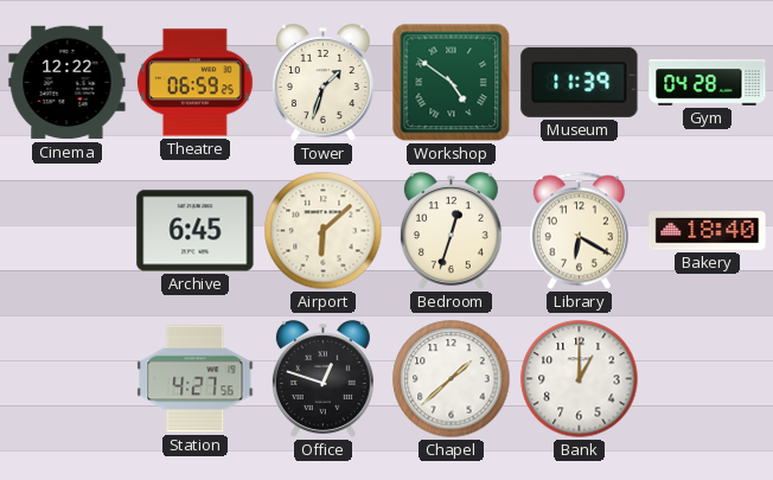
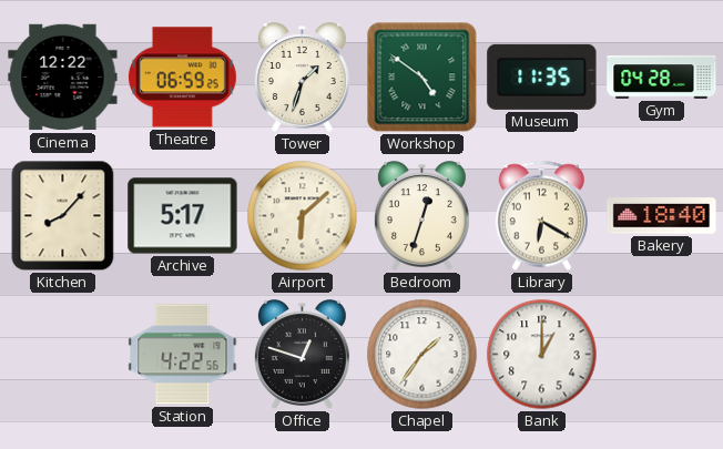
Museum: 11:39 -> 11:35 (542, 76)
Kitchen: none -> 8:07 (63, 216)
Archive: 6:45 -> 5:17 (183, 216)
Station: 4:27 -> 4:22 (183, 355)
Chapel: 1:38 -> 1:36 (422, 355)
